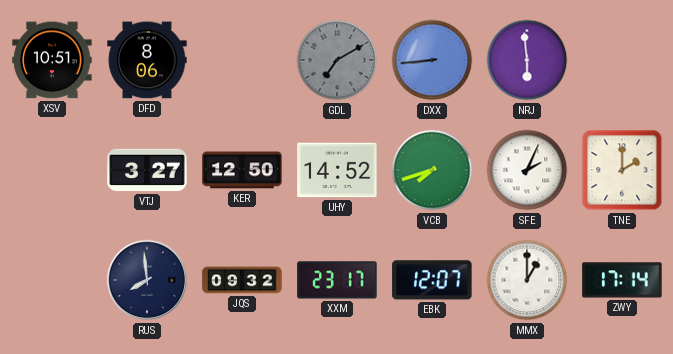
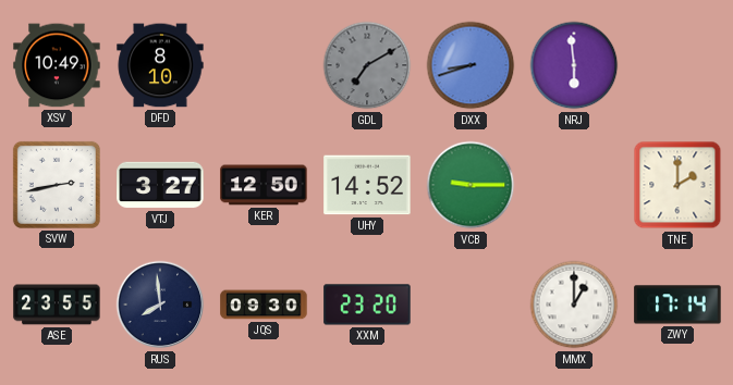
XSV: 10:51 -> 10:49 (57, 65)
DFD: 8:06 -> 8:10 (160, 65)
DXX: 8:44 -> 8:42 (471, 65)
SVW: none -> 2:43 (57, 185)
VCB: 7:42 -> 9:15 (471, 185)
SFE: 2:04 -> none (527, 170)
ASE: none -> 23:55 (57, 305)
JQS: 09:32 -> 09:30 (264, 305)
XXM: 23:17 -> 23:20 (367, 305)
EBK: 12:07 -> none (432, 280)
